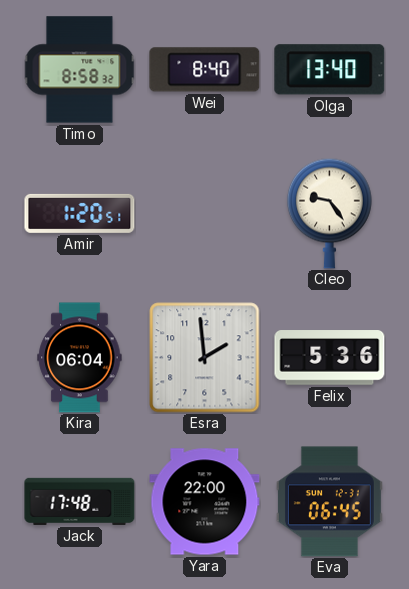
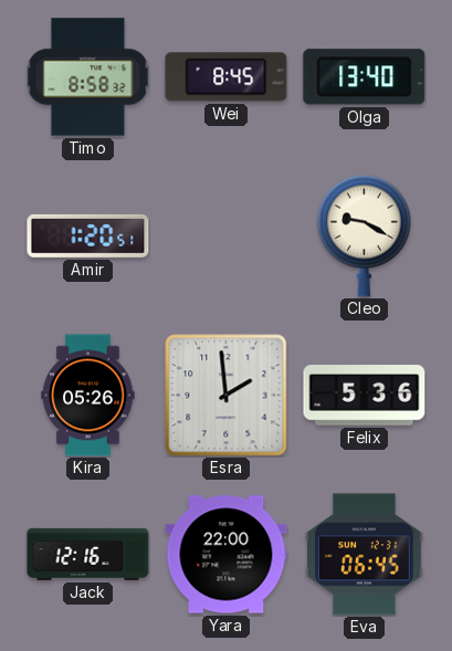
Wei: 8:40 -> 8:45 (227, 77)
Cleo: 9:24 -> 9:20 (365, 235)
Kira: 06:04 -> 05:26 (88, 396)
Jack: 17:48 -> 12:16 (88, 554)
